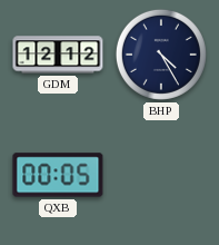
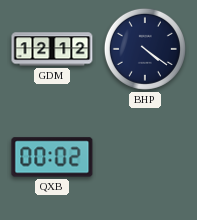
BHP: 4:25 -> 4:21 (145, 49)
QXB: 00:05 -> 00:02 (52, 157)
